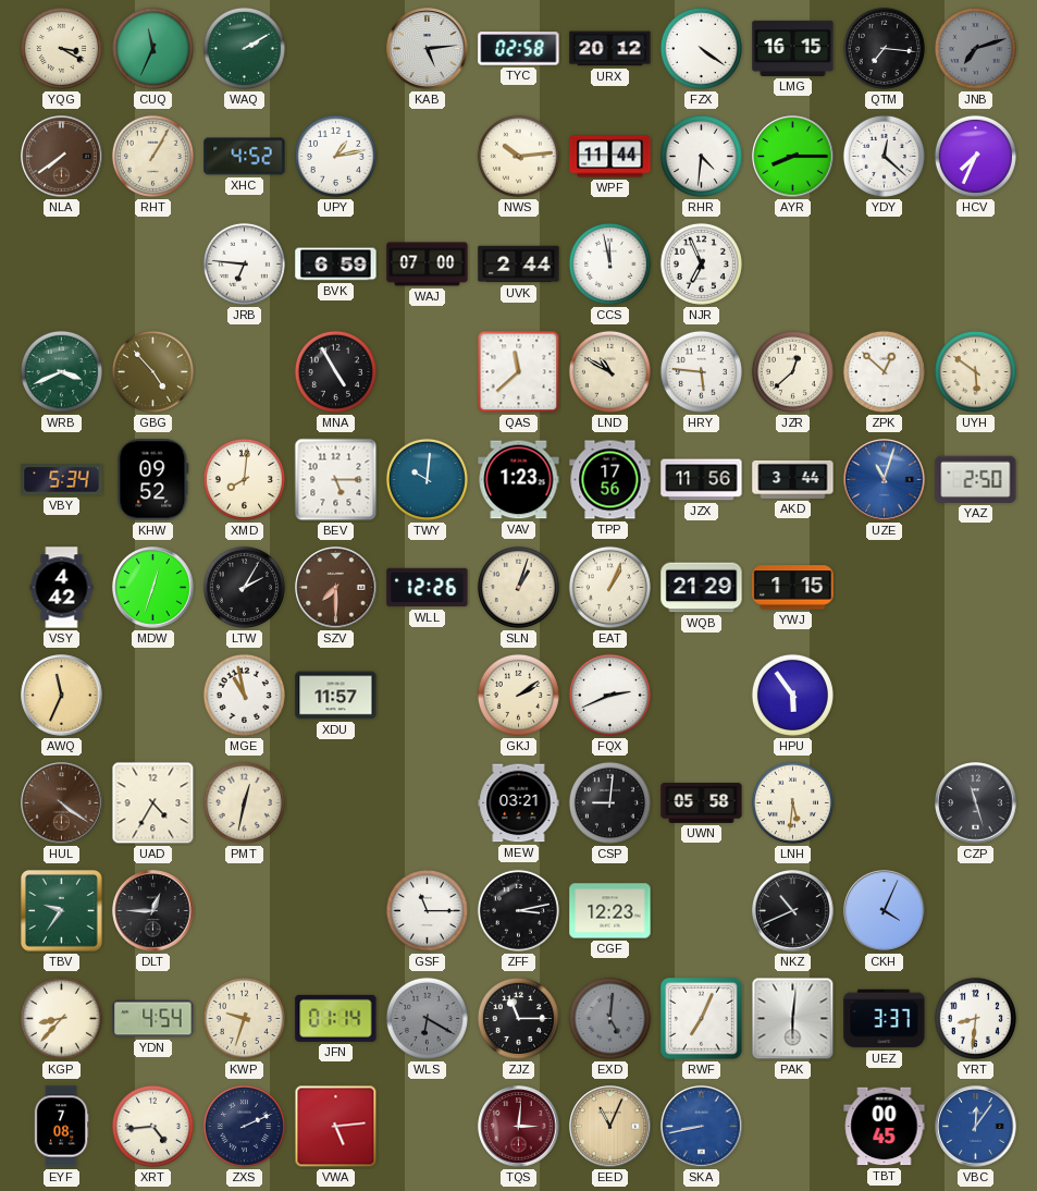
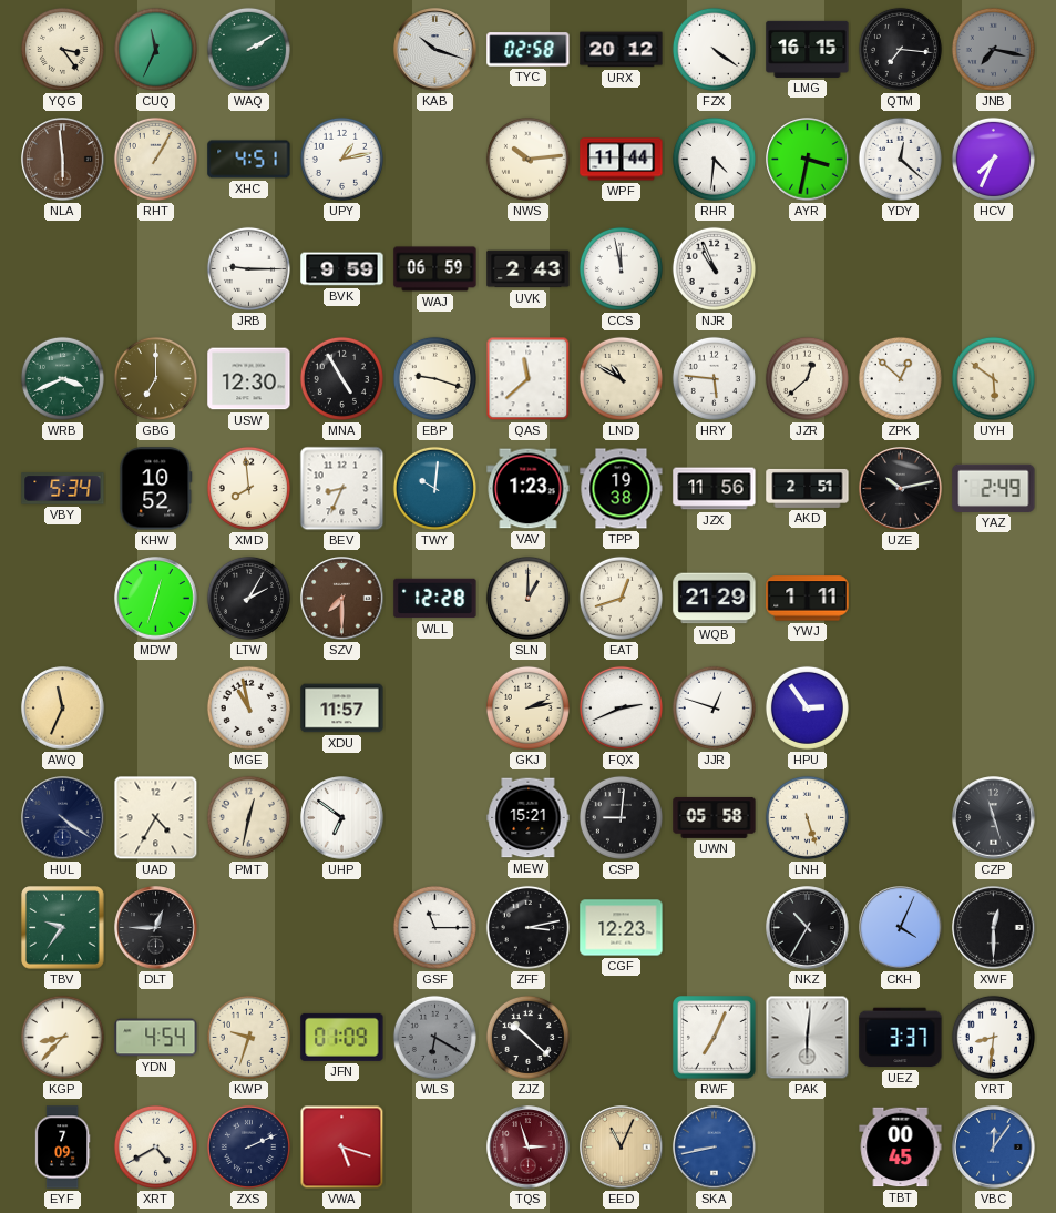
YQG: 3:20 -> 3:24 (62, 49)
KAB: 5:14 -> 10:18 (435, 50)
JNB: 7:12 -> 7:17 (993, 49)
NLA: 7:39 -> 5:59 (63, 160)
XHC: 4:52 -> 4:51 (249, 160)
AYR: 8:15 -> 3:32 (808, 160)
JRB: 6:46 -> 9:15 (248, 268)
BVK: 6:59 -> 9:59 (342, 269)
WAJ: 07:00 -> 06:59 (435, 269)
UVK: 2:44 -> 2:43 (529, 269)
NJR: 6:56 -> 10:56 (714, 268)
GBG: 4:53 -> 7:00 (155, 378)
USW: none -> 12:30 (249, 379)
EBP: none -> 9:18 (434, 378)
KHW: 09:52 -> 10:52 (156, 489)
XMD: 8:01 -> 7:59 (248, 488)
BEV: 5:15 -> 8:34 (342, 489)
TPP: 17:56 -> 19:38 (622, 489)
AKD: 3:44 -> 2:51 (808, 488)
UZE: 11:03 -> 10:13 (901, 489)
UZE dial: blue -> black (901, 489)
YAZ: 2:50 -> 2:49 (994, 488)
VSY: 4:42 -> none (62, 588)
WLL: 12:26 -> 12:28 (435, 599)
SLN: 1:03 -> 1:00 (527, 598)
EAT: 1:04 -> 12:42 (621, 598)
YWJ: 1:15 -> 1:11 (808, 599)
GKJ: 2:09 -> 2:13 (527, 707)
JJR: none -> 12:48 (714, 707)
HPU: 5:54 -> 2:54 (807, 707)
HUL dial: brown -> navy (63, 818)
UHP: none -> 6:51 (342, 818)
MEW: 03:21 -> 15:21 (529, 818)
LNH: 5:31 -> 5:27 (807, 817)
NKZ: 10:41 -> 10:35 (808, 928)
XWF: none -> 12:30 (994, 928)
JFN: 01:14 -> 01:09 (342, 1037)
ZJZ: 11:15 -> 10:22 (527, 1037)
EXD: 5:01 -> none (609, 1018)
EYF: 7:08 -> 7:09 (62, 1148)
XRT: 4:44 -> 4:40 (155, 1146)
VWA: 5:14 -> 5:18 (342, 1148)
TQS: 3:01 -> 2:57 (529, 1148)
